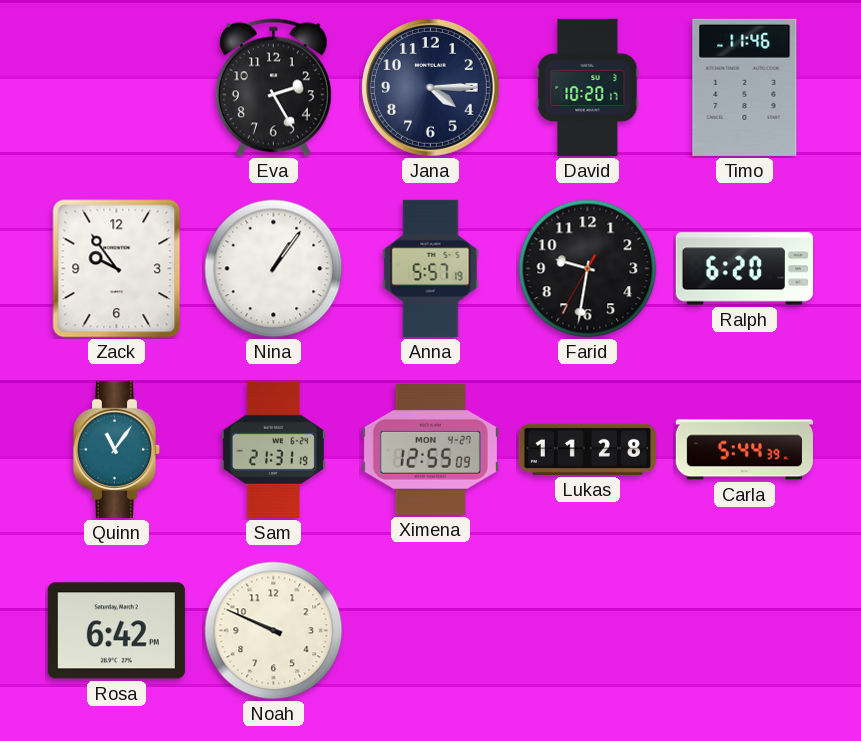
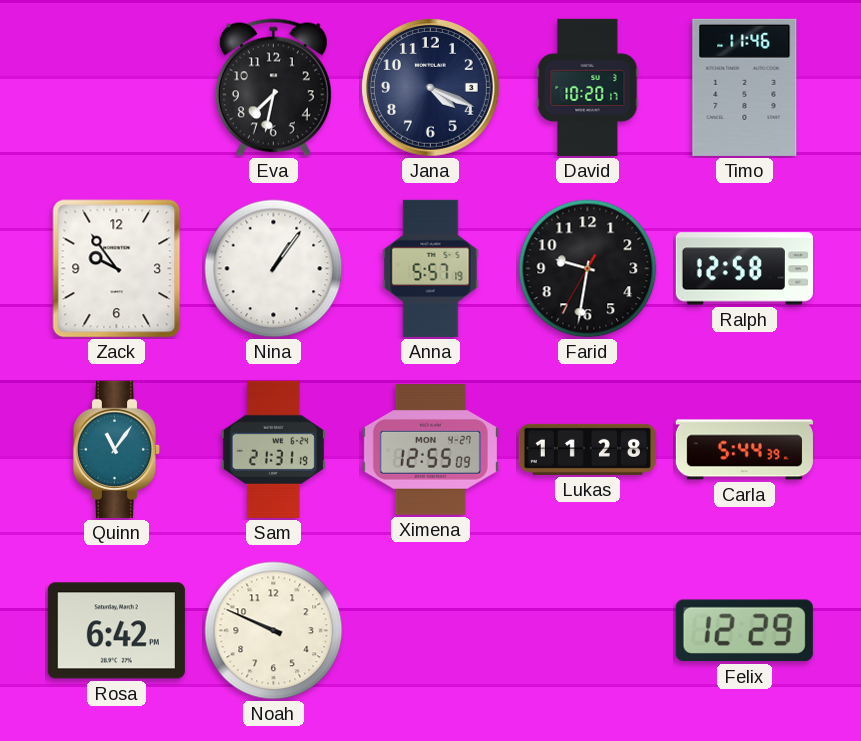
Eva: 2:25 -> 7:32 (273, 88)
Jana: 4:15 -> 4:19 (430, 87)
Ralph: 6:20 -> 12:58 (744, 269)
Felix: none -> 12:29 (744, 631)
